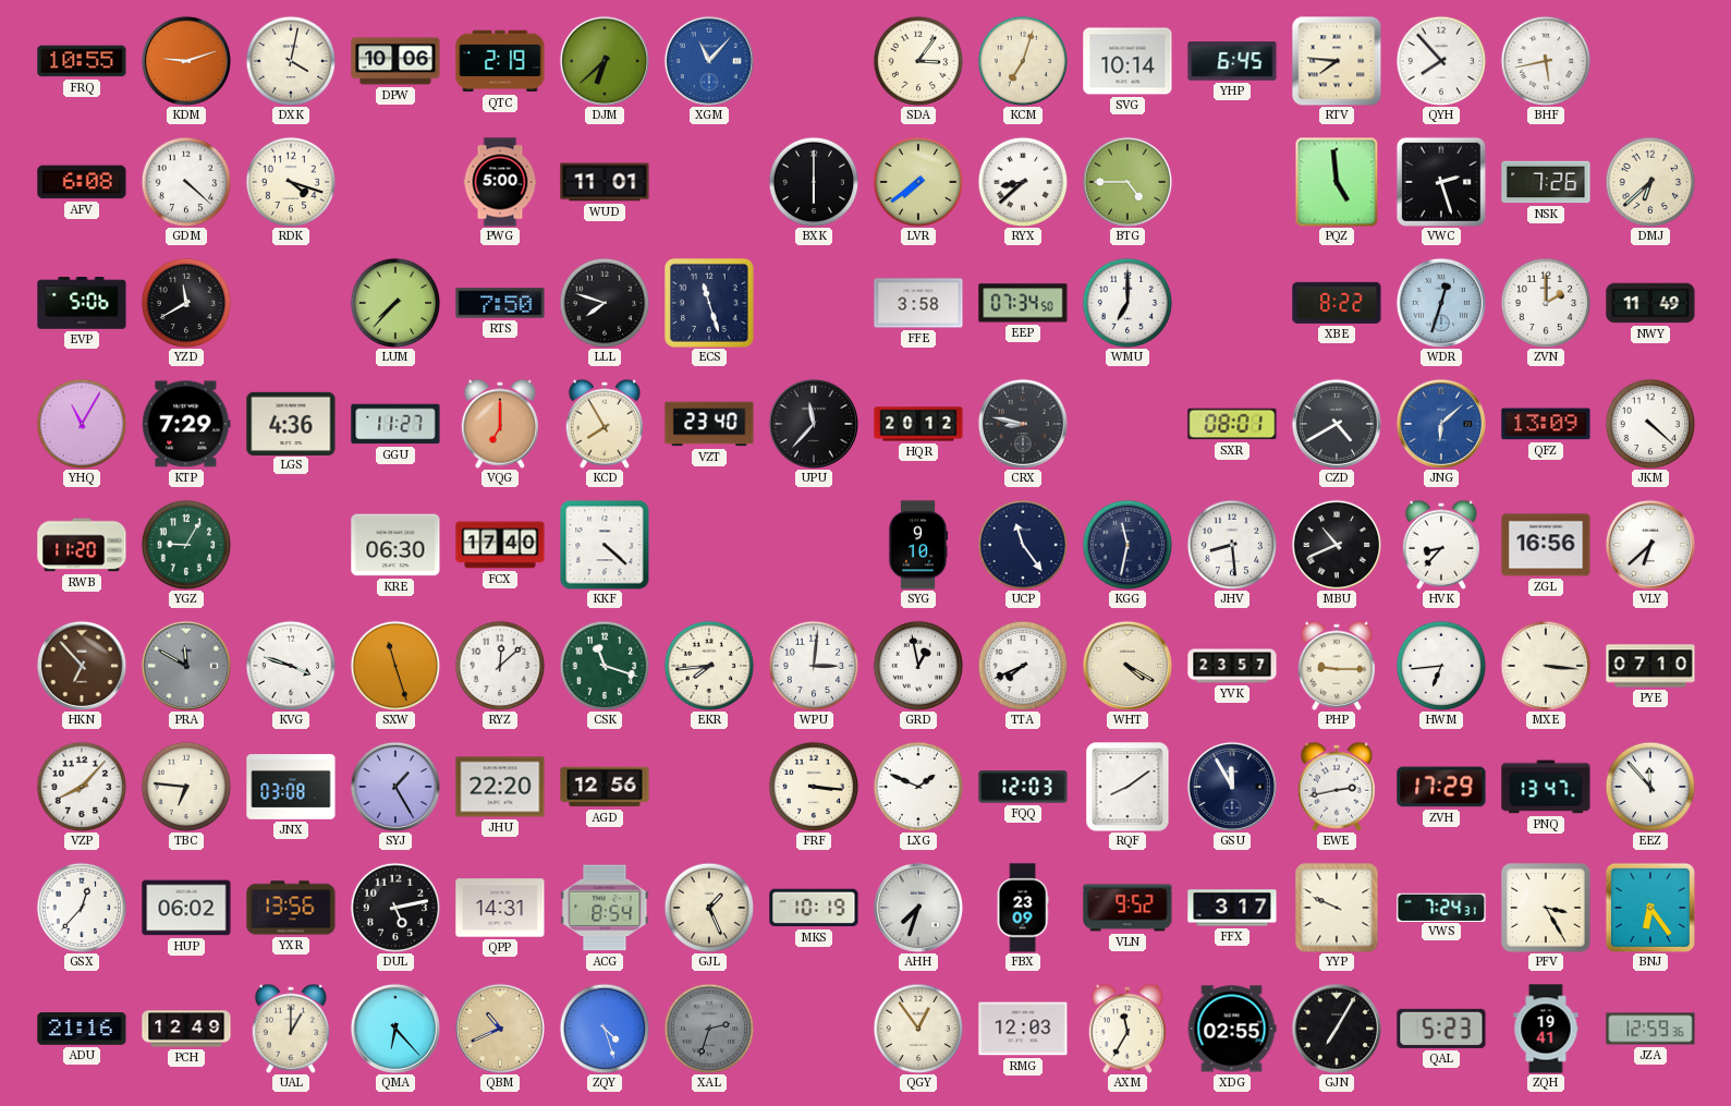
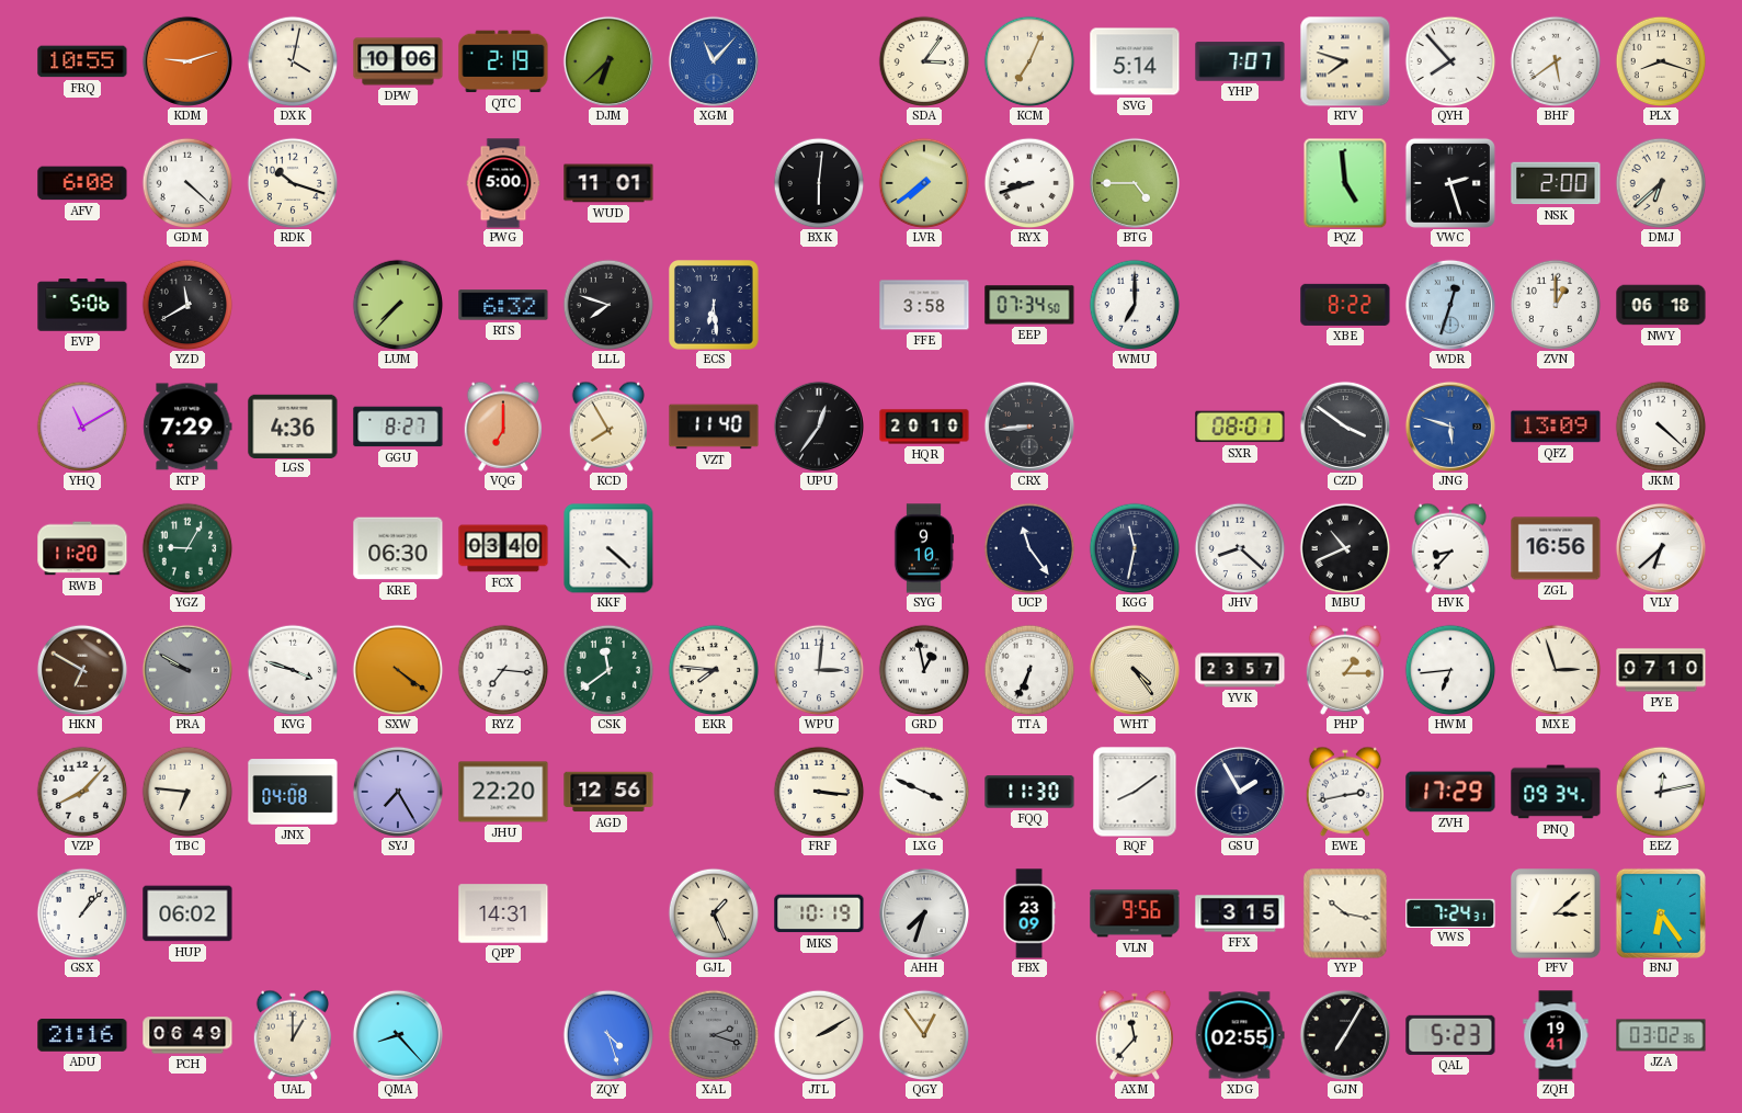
KCM: 7:03 -> 7:04 (1029, 61)
SVG: 10:14 -> 5:14 (1135, 61)
YHP: 6:45 -> 7:07 (1240, 61)
RTV: 7:46 -> 7:48 (1345, 61)
BHF: 5:43 -> 5:39 (1556, 61)
PLX: none -> 8:18 (1661, 61)
RDK: 4:18 -> 10:18 (293, 183)
BXK: 6:00 -> 6:01 (819, 183)
RYX: 8:38 -> 8:42 (1029, 183)
NSK: 7:26 -> 2:00 (1556, 183)
RTS: 7:50 -> 6:32 (503, 305)
ECS: 11:27 -> 6:29 (715, 306)
ZVN: 2:00 -> 1:00 (1556, 305)
NWY: 11:49 -> 06:18 (1661, 305)
YHQ: 11:05 -> 11:10 (82, 427)
GGU: 11:27 -> 8:27 (398, 427)
VZT: 23:40 -> 11:40 (714, 427)
UPU: 11:37 -> 12:36 (819, 427)
HQR: 20:12 -> 20:10 (924, 427)
CRX: 8:47 -> 8:44 (1029, 427)
CZD: 4:40 -> 3:51 (1345, 427)
JNG: 6:08 -> 5:48 (1450, 427)
FCX: 17:40 -> 03:40 (503, 548)
JHV: 8:29 -> 8:22 (1240, 548)
HKN: 6:53 -> 6:50 (82, 670)
PRA: 11:50 -> 9:50 (187, 670)
SXW: 11:27 -> 4:21 (398, 670)
RYZ: 12:08 -> 7:16 (503, 670)
CSK: 11:18 -> 11:39 (608, 670)
EKR: 7:44 -> 7:46 (714, 670)
TTA: 7:41 -> 6:34 (1029, 670)
WHT: 4:20 -> 4:24 (1135, 670)
PHP: 9:15 -> 1:15 (1345, 670)
MXE: 3:16 -> 2:57 (1556, 670)
JNX: 03:08 -> 04:08 (293, 792)
SYJ: 1:25 -> 7:25 (398, 792)
LXG: 1:49 -> 3:49 (924, 792)
FQQ: 12:03 -> 11:30 (1029, 792)
GSU: 11:55 -> 1:55 (1240, 792)
PNQ: 13:47 -> 09:34 (1556, 792)
EEZ: 11:53 -> 12:13 (1661, 792)
GSX: 12:37 -> 1:07 (82, 913)
YXR: 13:56 -> none (291, 908)
DUL: 5:13 -> none (395, 908)
ACG: 8:54 -> none (605, 908)
VLN: 9:52 -> 9:56 (1135, 913)
FFX: 3:17 -> 3:15 (1240, 913)
YYP: 9:49 -> 10:17 (1345, 913)
PFV: 3:25 -> 3:08 (1557, 915)
PCH: 12:49 -> 06:49 (187, 1035)
QMA: 6:23 -> 8:23 (398, 1035)
QBM: 10:41 -> none (500, 1029)
XAL: 2:33 -> 2:18 (714, 1035)
JTL: none -> 2:10 (819, 1035)
RMG: 12:03 -> none (1023, 1029)
AXM: 11:35 -> 11:37 (1135, 1035)
JZA: 12:59 -> 03:02 (1661, 1035)
